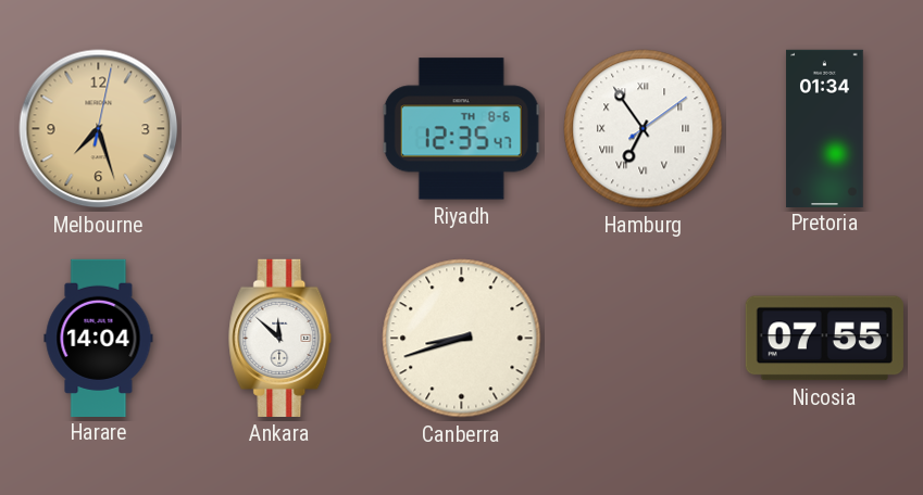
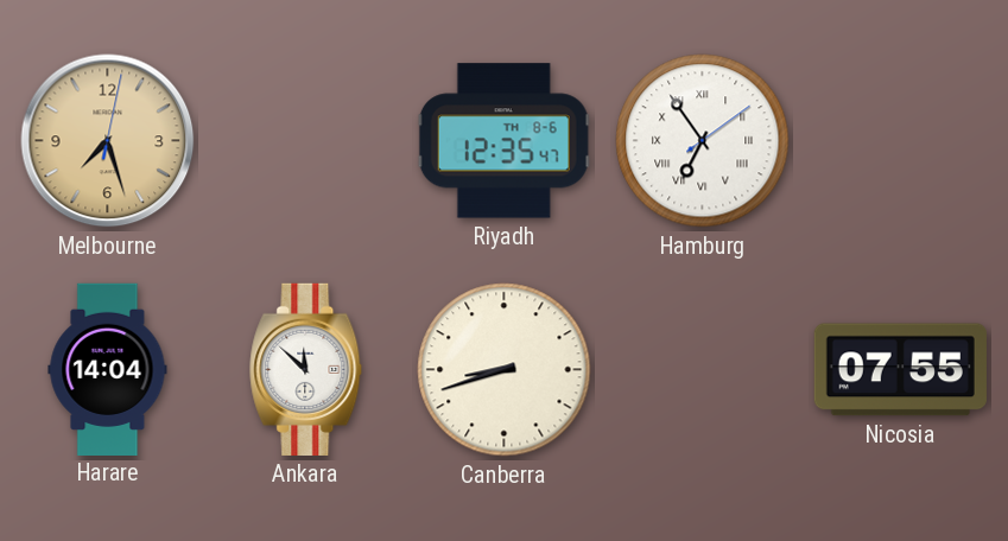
Pretoria: 01:34 -> none (825, 128)
